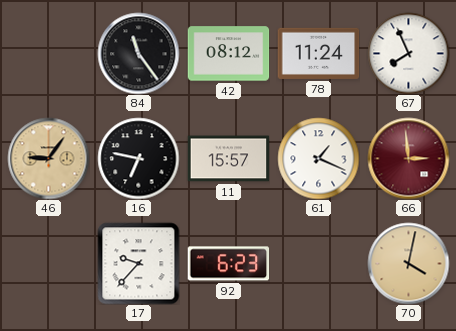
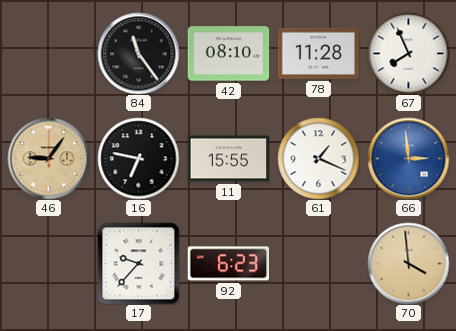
42: 08:12 -> 08:10 (228, 54)
78: 11:24 -> 11:28 (318, 53)
11: 15:57 -> 15:55 (228, 159)
66 dial: burgundy -> blue (408, 158)
70: 4:02 -> 3:59 (408, 263)
